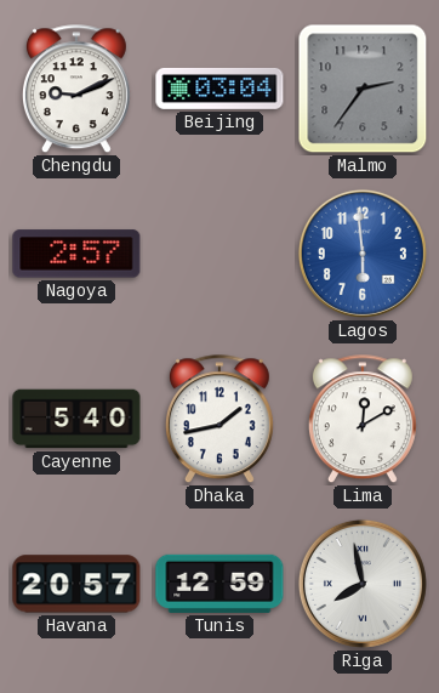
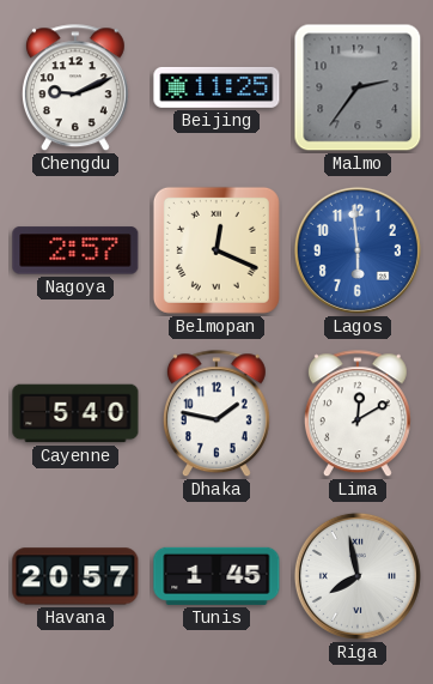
Beijing: 03:04 -> 11:25 (216, 87)
Belmopan: none -> 12:19 (216, 250)
Dhaka: 1:43 -> 1:47 (216, 414)
Tunis: 12:59 -> 1:45 (216, 576)
